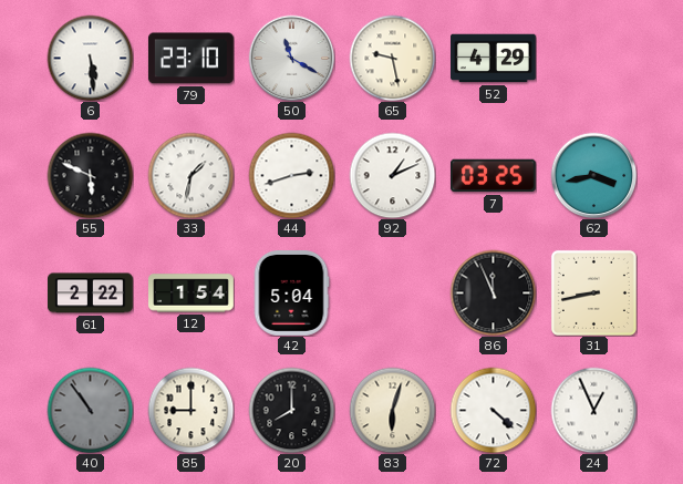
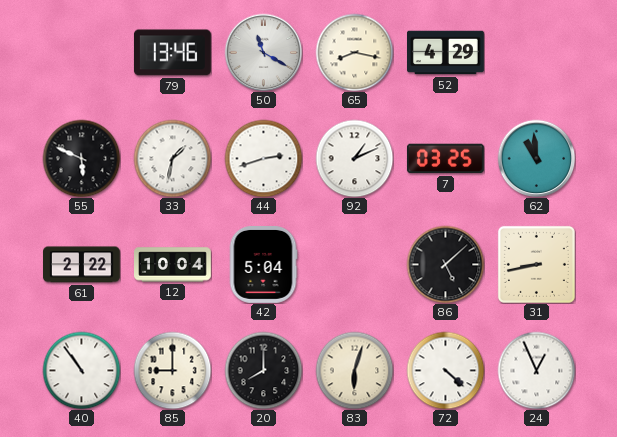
6: 5:29 -> none (90, 58)
79: 23:10 -> 13:46 (172, 53)
65: 9:28 -> 8:17 (354, 52)
62: 3:43 -> 10:59 (536, 158)
12: 1:54 -> 10:04 (173, 265)
86: 11:56 -> 5:08 (445, 264)
40 dial: grey -> white (81, 370)
